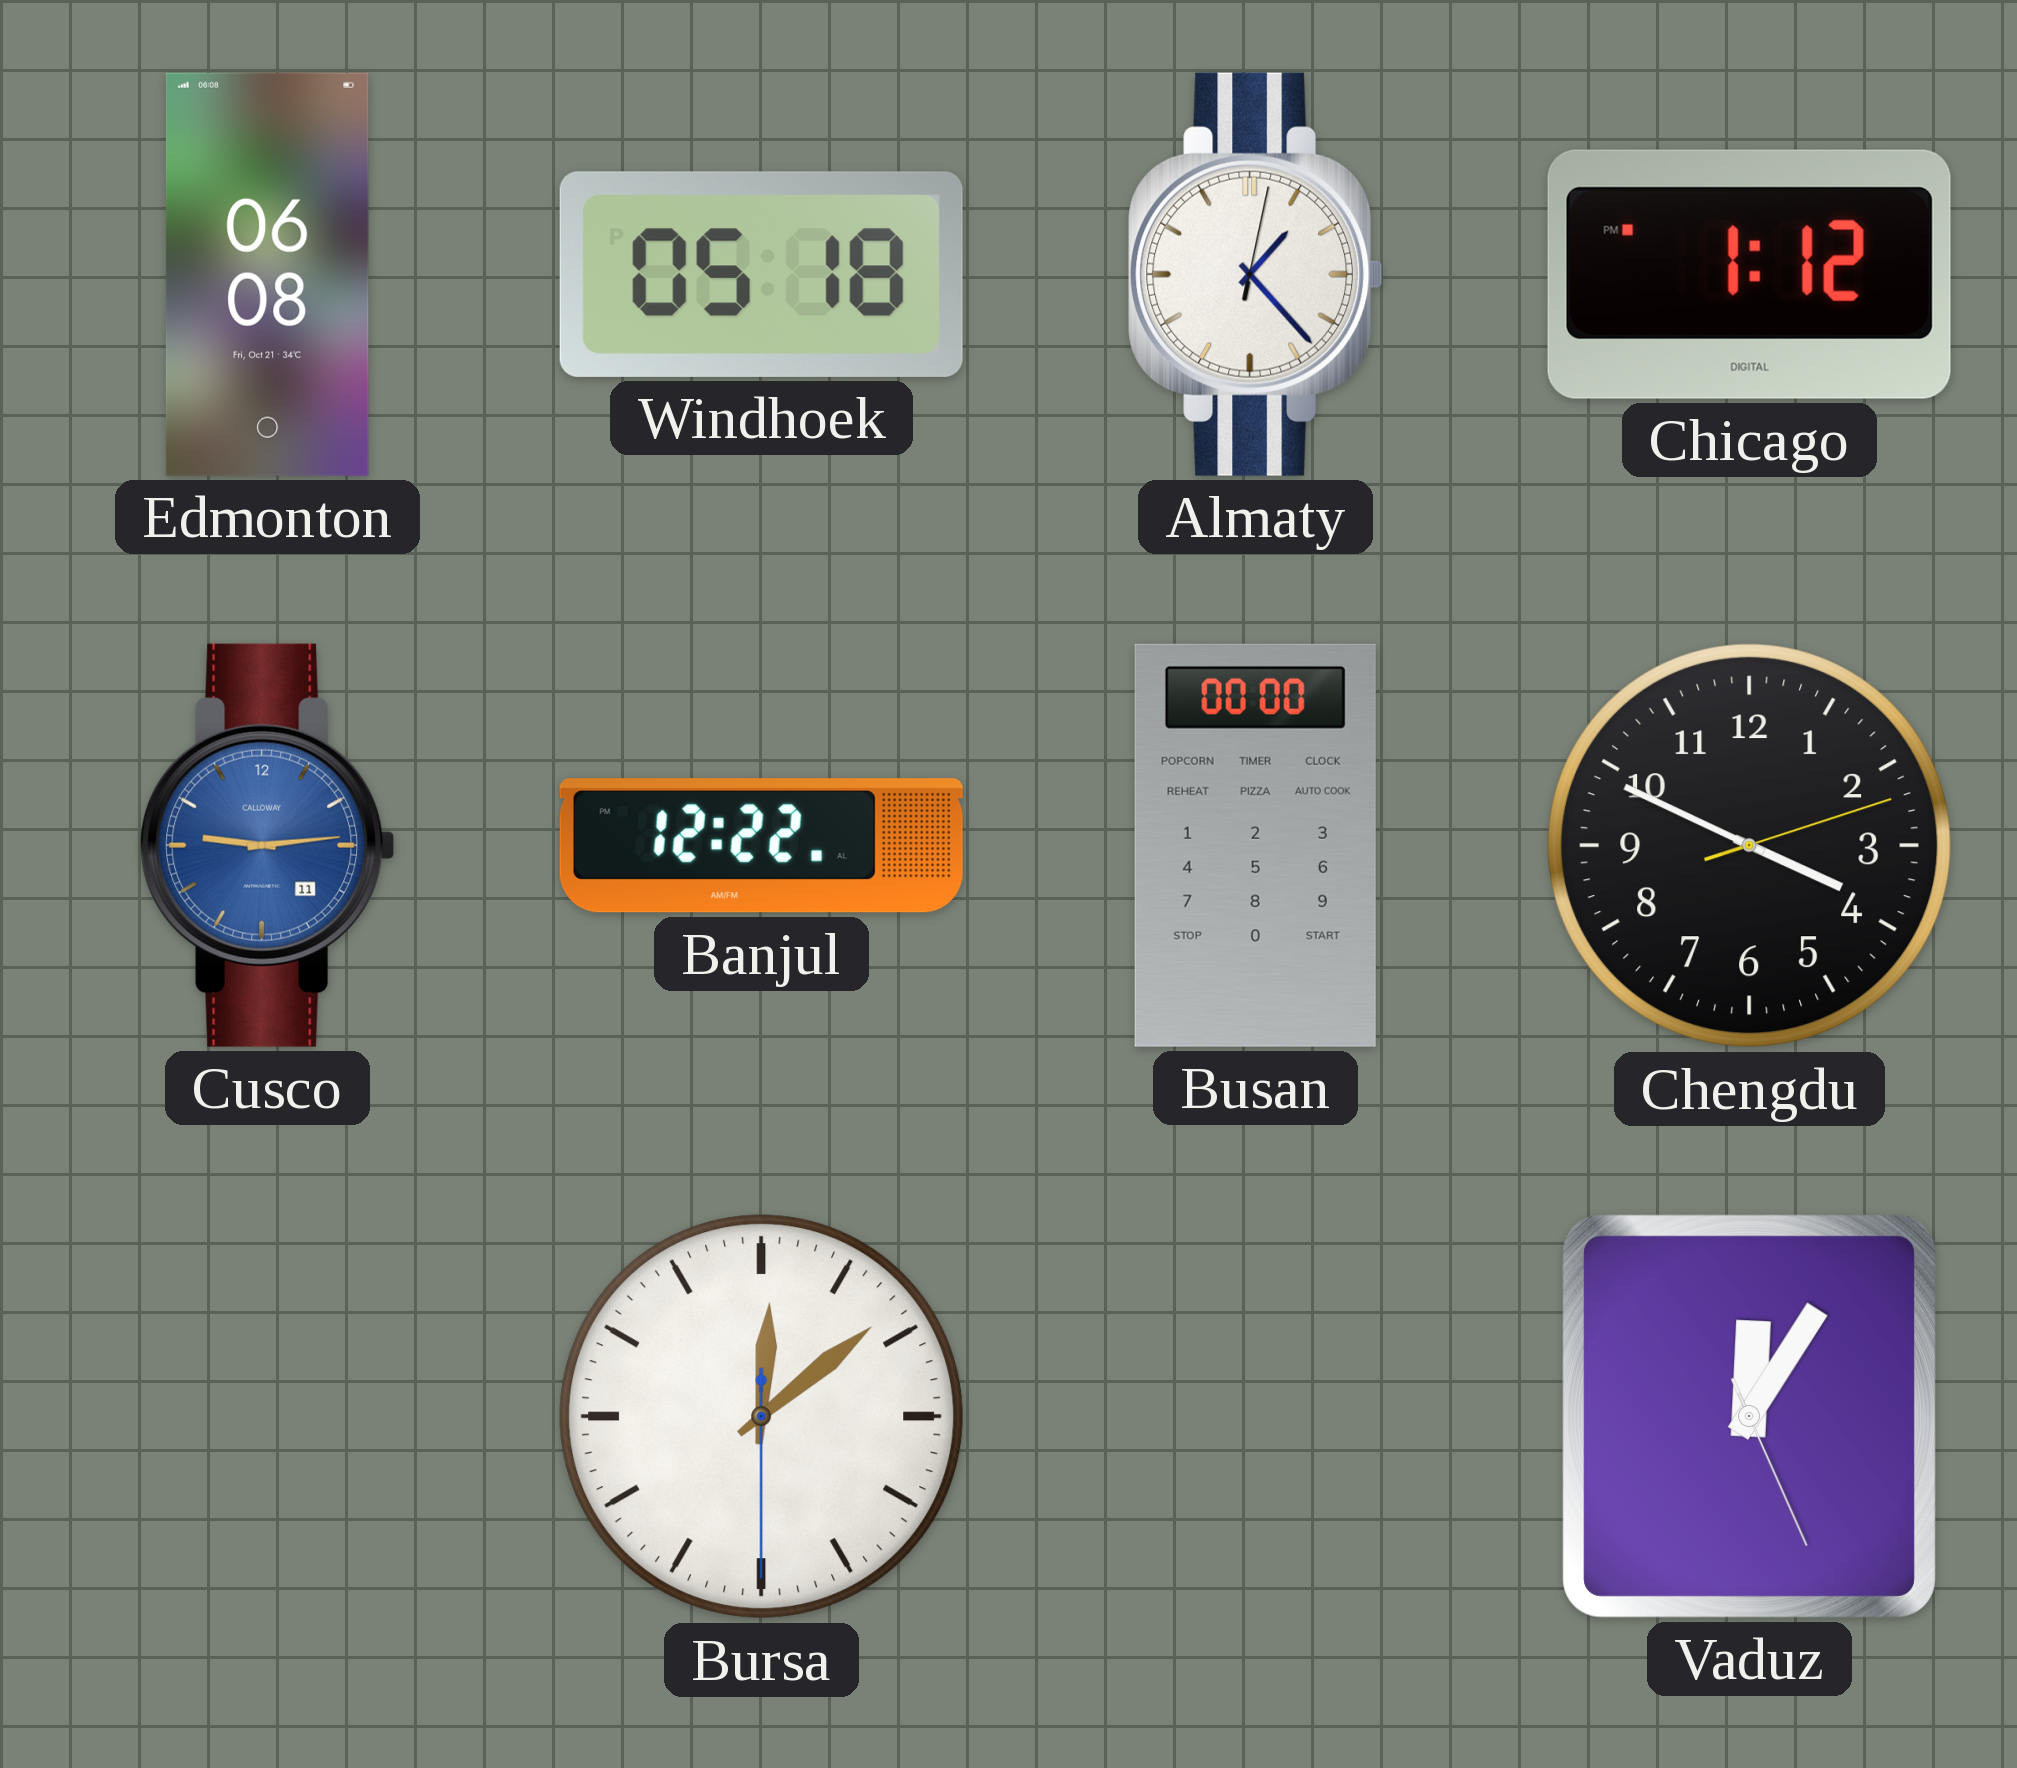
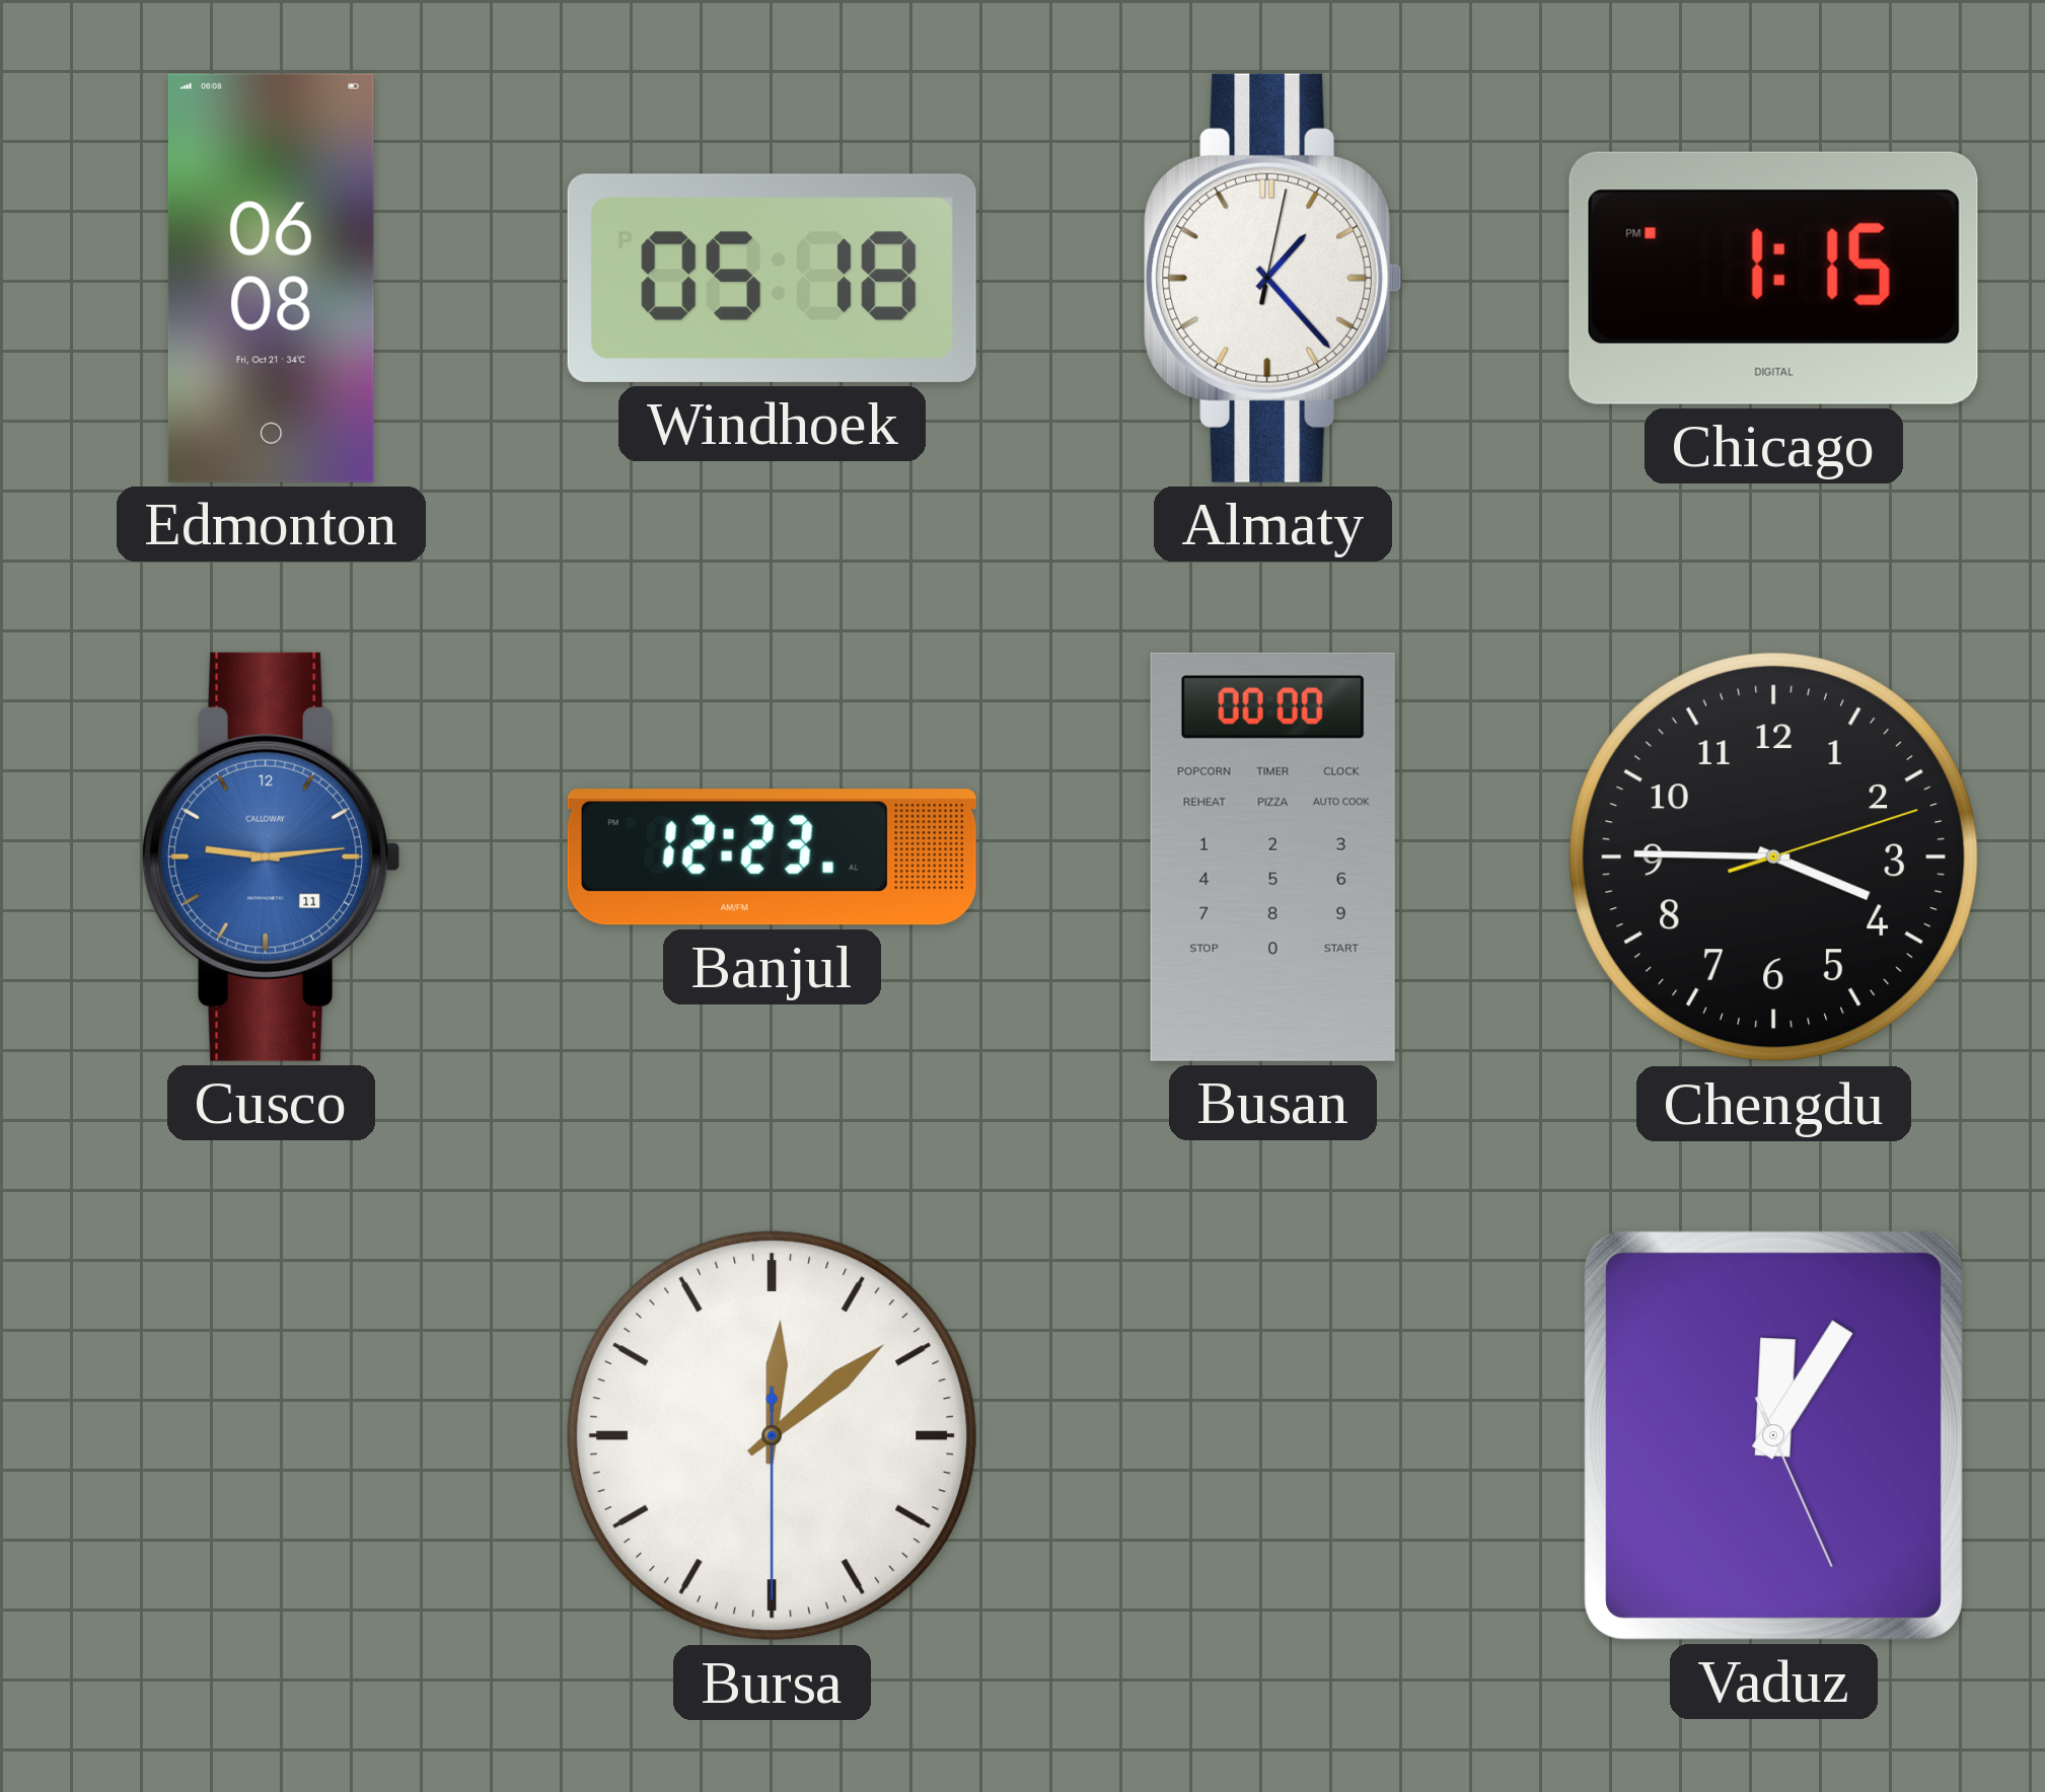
Chicago: 1:12 -> 1:15 (1773, 278)
Banjul: 12:22 -> 12:23 (772, 857)
Chengdu: 3:49 -> 3:45 (1774, 857)
